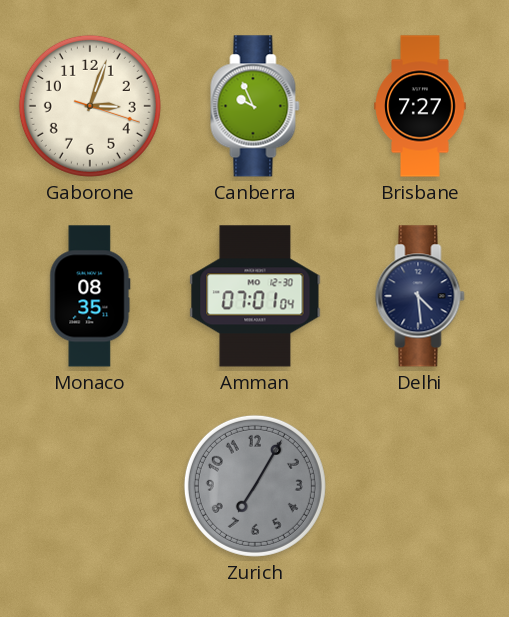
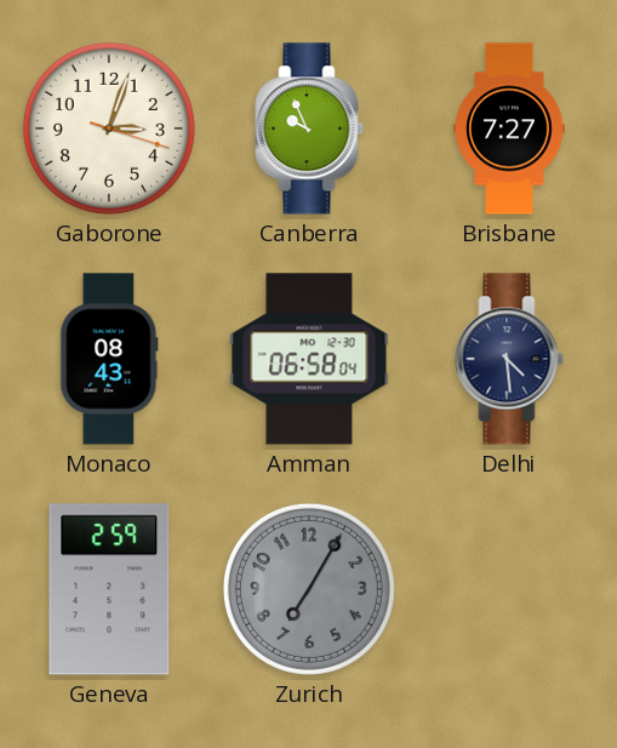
Monaco: 08:35 -> 08:43 (109, 359)
Amman: 07:01 -> 06:58 (309, 359)
Geneva: none -> 2:59 (109, 589)
